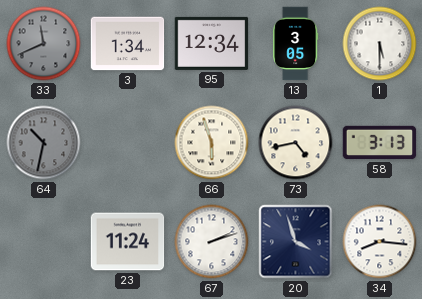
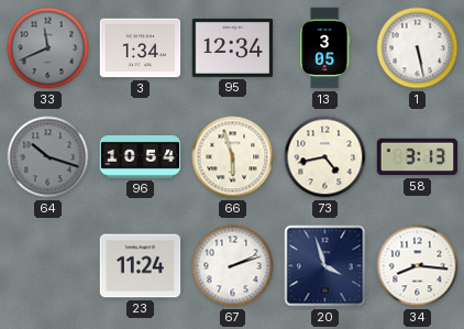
1: 5:30 -> 5:28 (418, 48)
64: 10:32 -> 10:18 (48, 157)
96: none -> 10:54 (141, 156)
